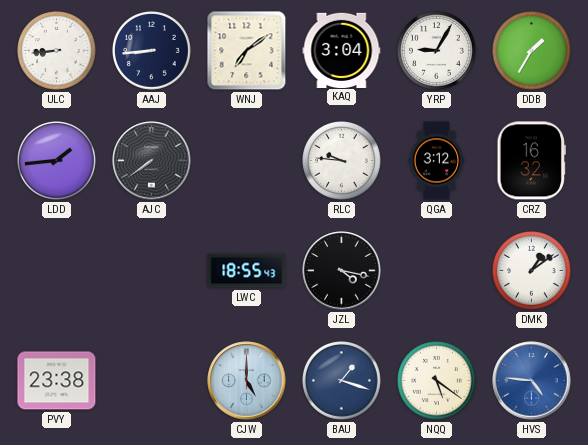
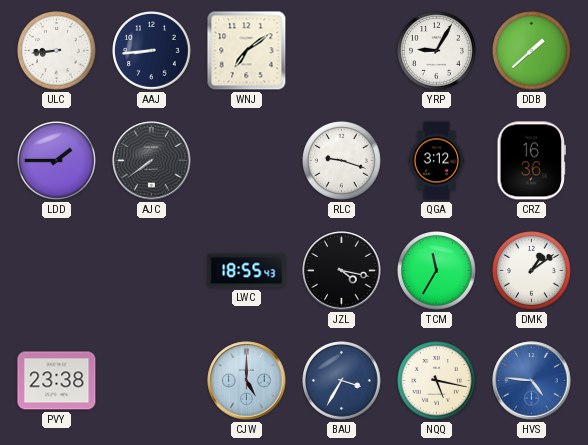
KAQ: 3:04 -> none (342, 50)
DDB: 1:35 -> 1:38 (532, 51)
LDD: 1:44 -> 1:45 (57, 161)
RLC: 9:46 -> 9:18 (342, 161)
CRZ: 16:32 -> 16:36 (531, 161)
TCM: none -> 11:35 (437, 271)
BAU: 1:18 -> 3:35 (342, 381)
NQQ: 5:21 -> 5:17 (437, 381)
